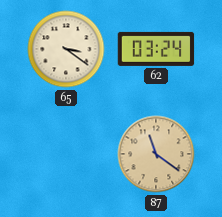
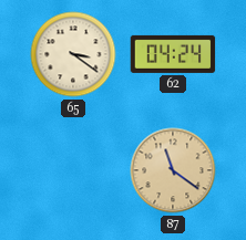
62: 03:24 -> 04:24 (173, 54)
